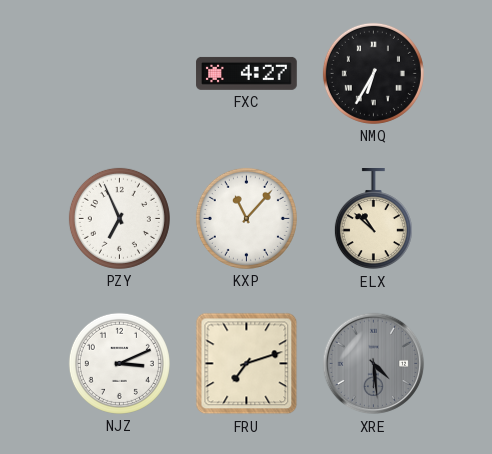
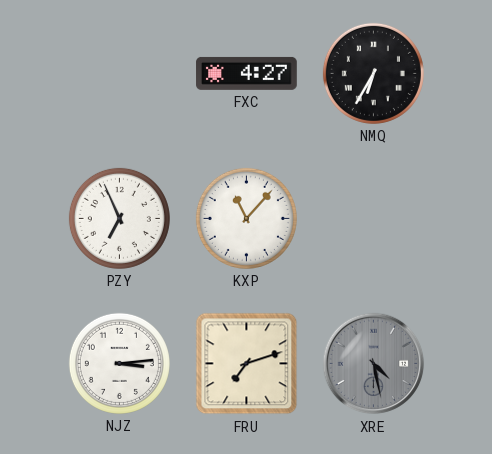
ELX: 10:52 -> none (373, 220)
NJZ: 3:11 -> 3:14 (119, 363)
XRE: 4:29 -> 4:28 (374, 364)
